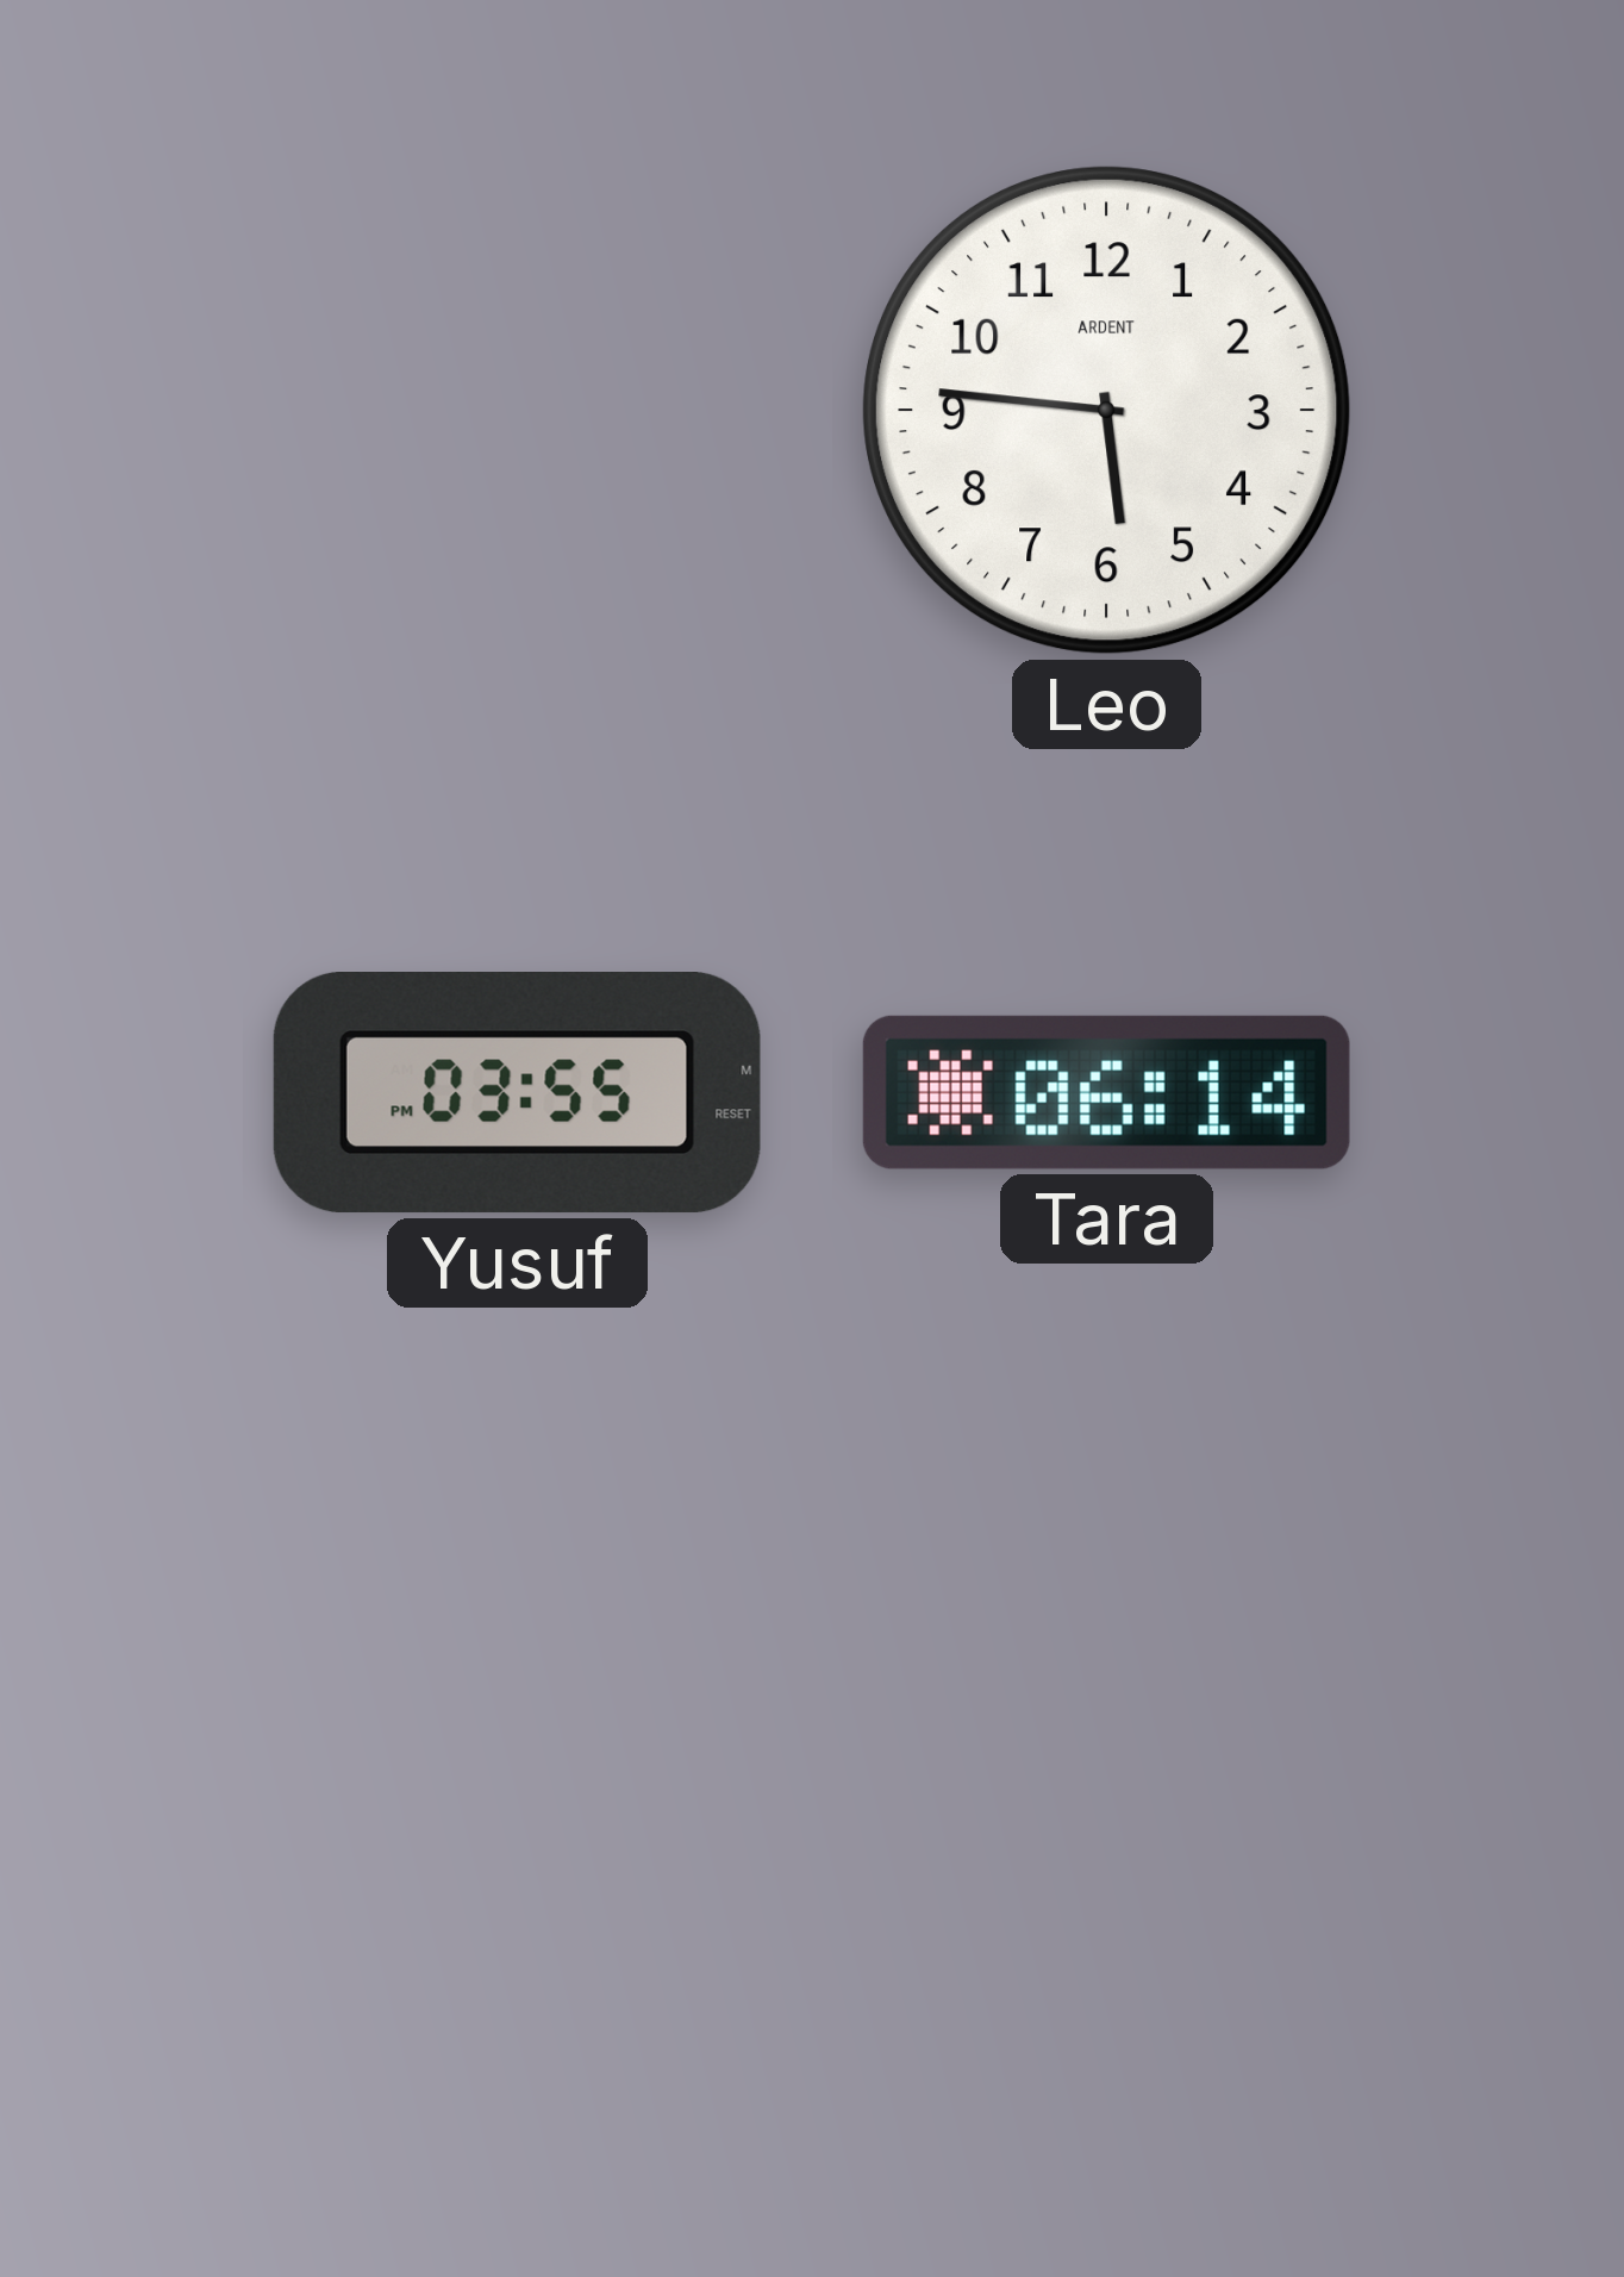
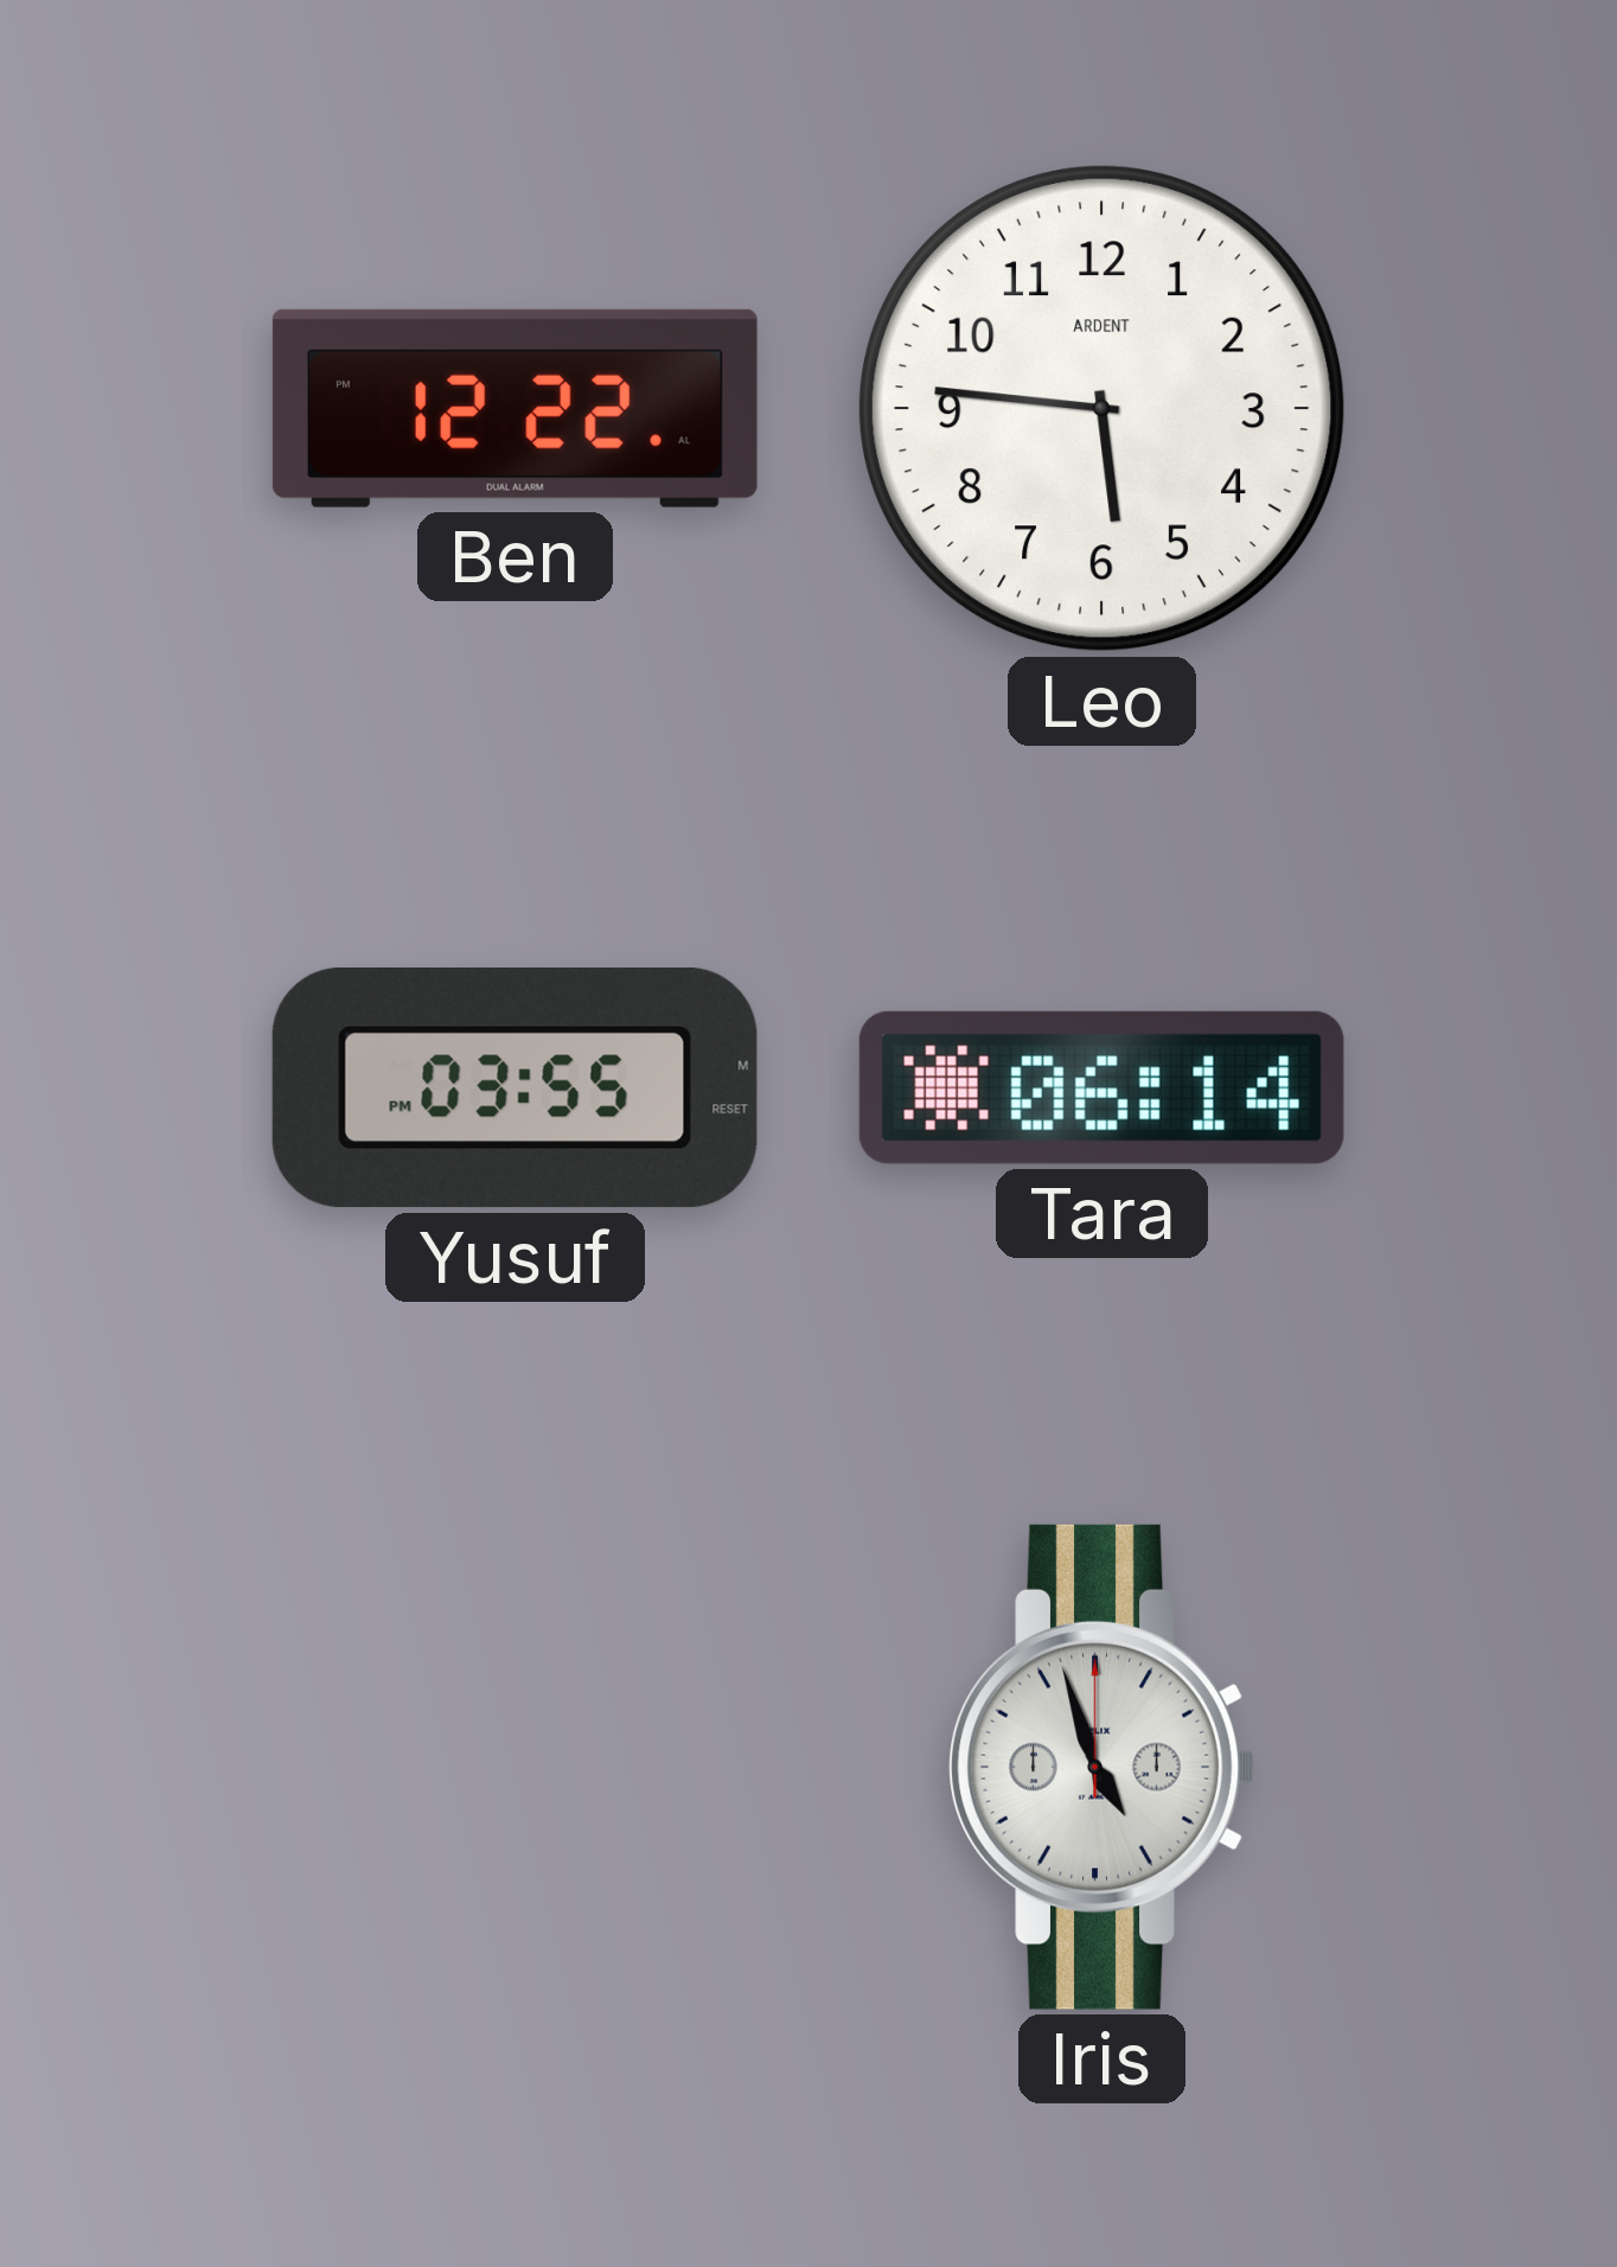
Ben: none -> 12:22 (514, 408)
Iris: none -> 4:57 (1101, 1767)
